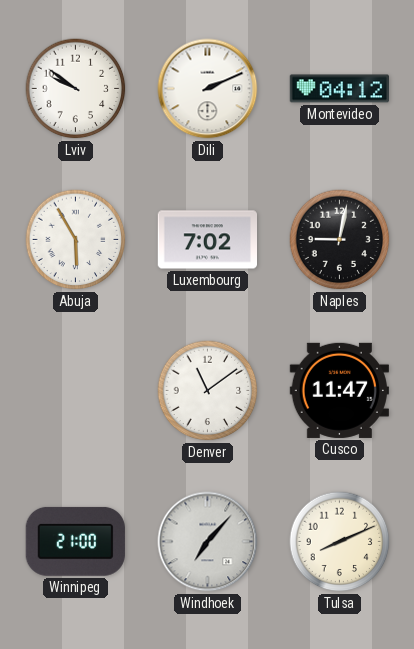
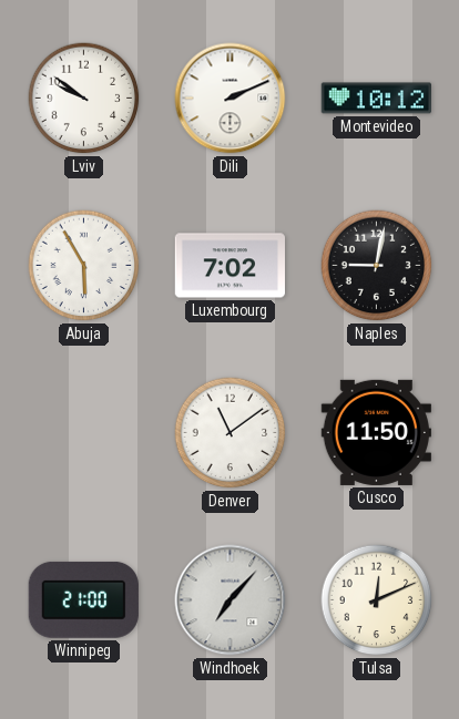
Montevideo: 04:12 -> 10:12 (376, 99)
Cusco: 11:47 -> 11:50 (376, 432)
Tulsa: 8:11 -> 12:11 (377, 600)
